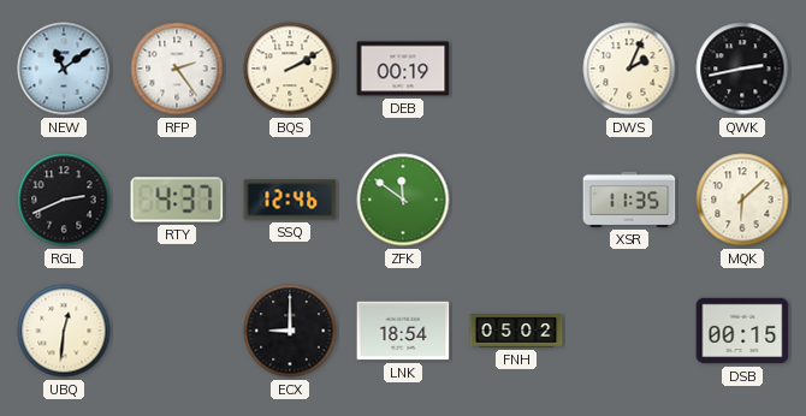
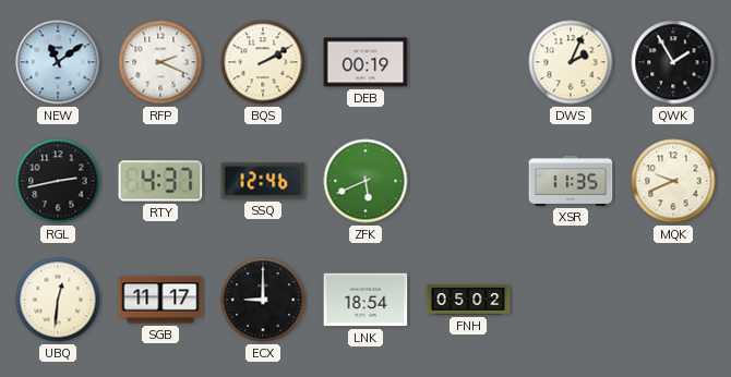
RFP: 2:24 -> 2:19 (160, 62)
QWK: 2:43 -> 1:55 (673, 62)
RGL: 2:41 -> 2:43 (58, 181)
ZFK: 11:51 -> 5:41 (366, 181)
MQK: 6:08 -> 9:41 (673, 181)
SGB: none -> 11:17 (160, 300)
DSB: 00:15 -> none (742, 331)
